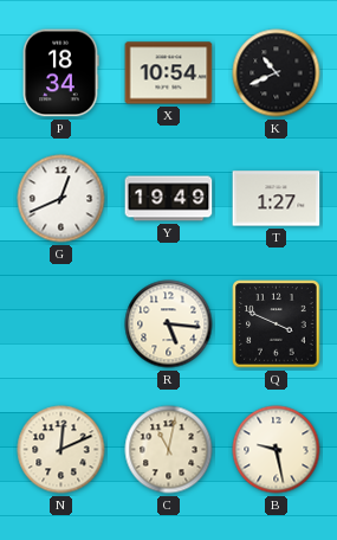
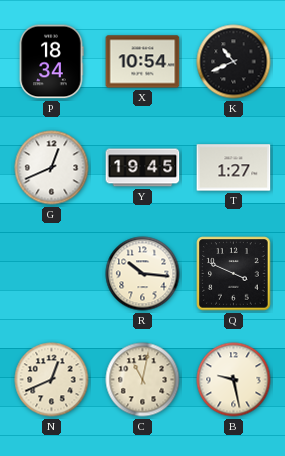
Y: 19:49 -> 19:45 (143, 168)
R: 5:16 -> 10:16 (143, 274)
N: 12:11 -> 12:41 (52, 380)
